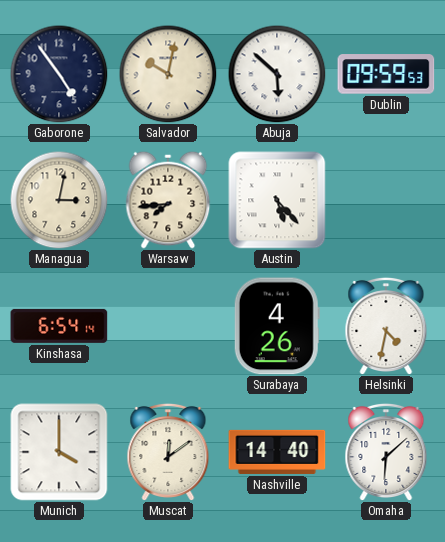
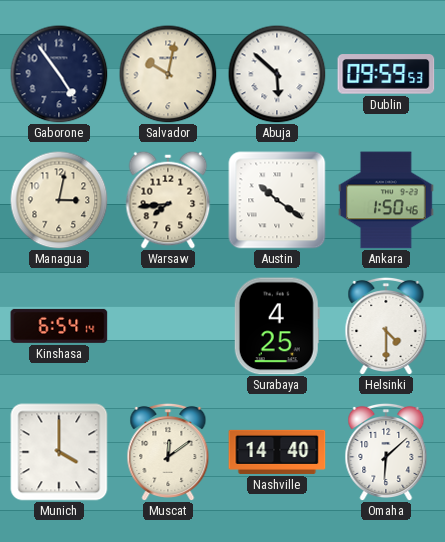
Austin: 5:23 -> 10:21 (277, 200)
Ankara: none -> 1:50 (386, 200)
Surabaya: 4:26 -> 4:25 (277, 326)
Helsinki: 4:32 -> 4:30 (386, 325)
